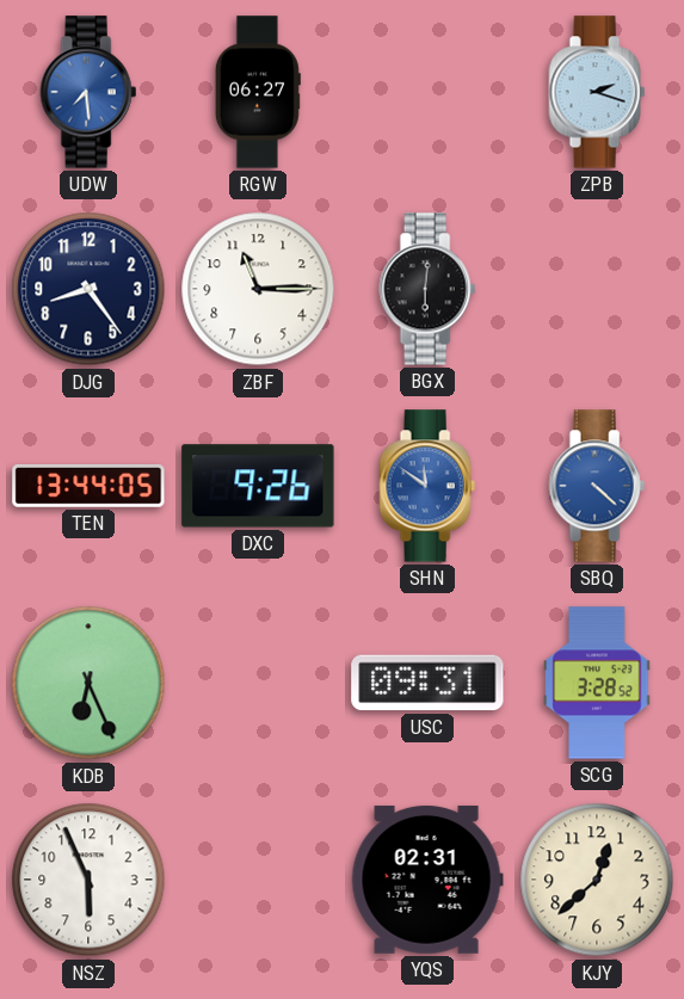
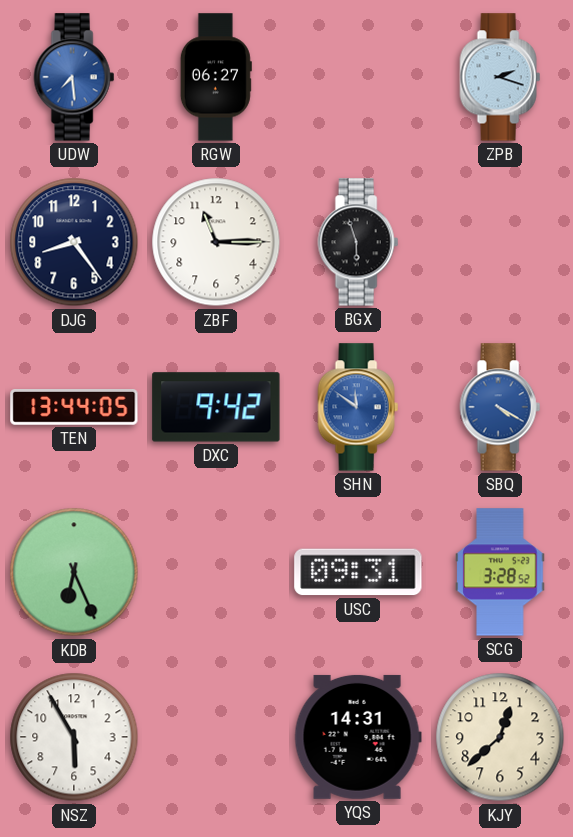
BGX: 6:01 -> 5:57 (358, 242)
DXC: 9:26 -> 9:42 (216, 407)
SBQ: 4:22 -> 4:20 (500, 407)
NSZ: 5:56 -> 5:55 (74, 737)
YQS: 02:31 -> 14:31 (358, 737)
